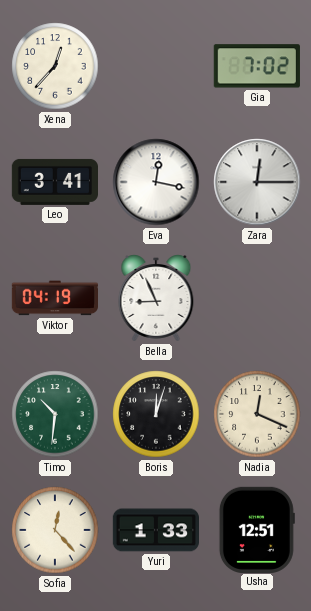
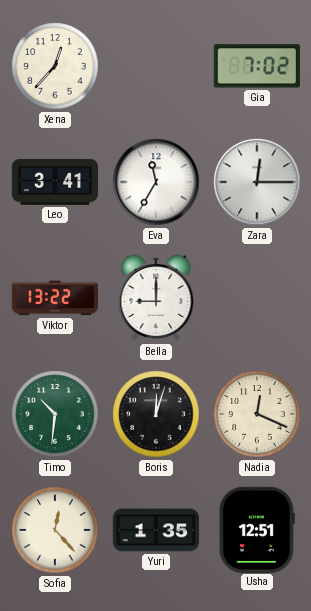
Eva: 12:17 -> 11:35 (156, 182)
Viktor: 04:19 -> 13:22 (54, 298)
Bella: 8:56 -> 9:00 (156, 298)
Yuri: 1:33 -> 1:35 (155, 530)
